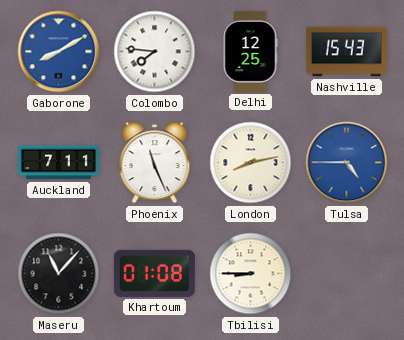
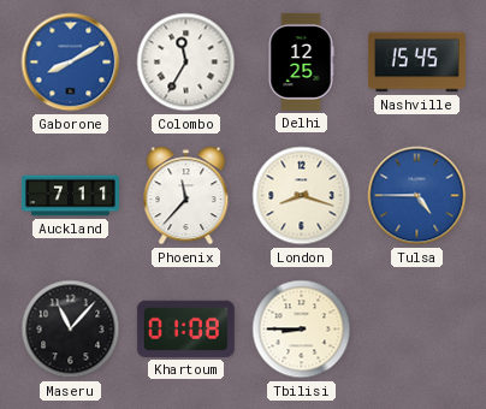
Colombo: 7:46 -> 11:35 (186, 63)
Nashville: 15:43 -> 15:45 (416, 63)
Phoenix: 11:26 -> 11:37 (186, 196)
London: 8:13 -> 8:18 (302, 196)
